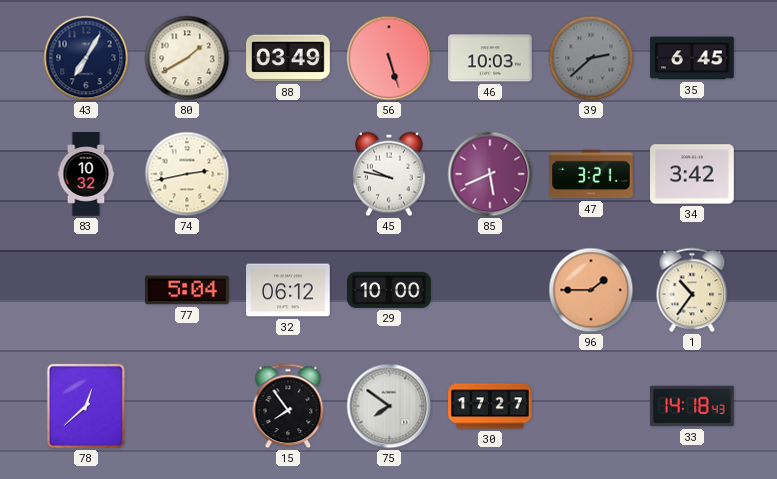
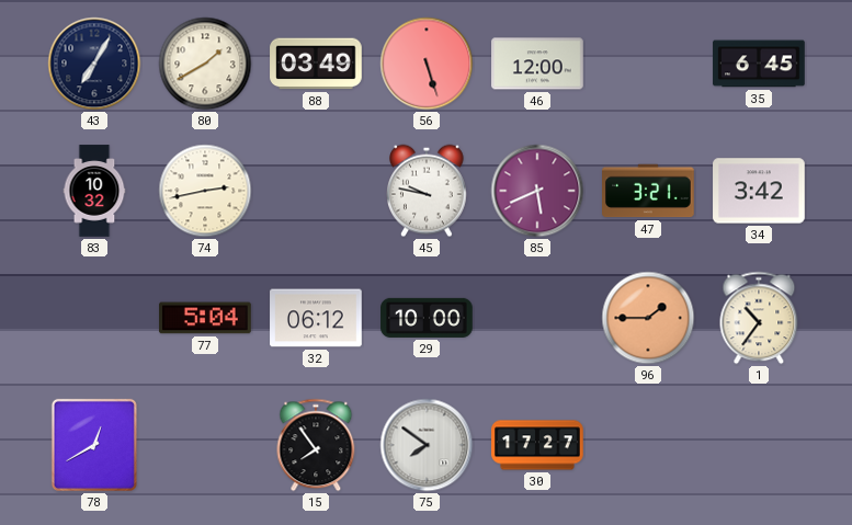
46: 10:03 -> 12:00 (537, 64)
39: 2:38 -> none (591, 58)
78: 12:38 -> 12:40 (94, 445)
33: 14:18 -> none (692, 406)
